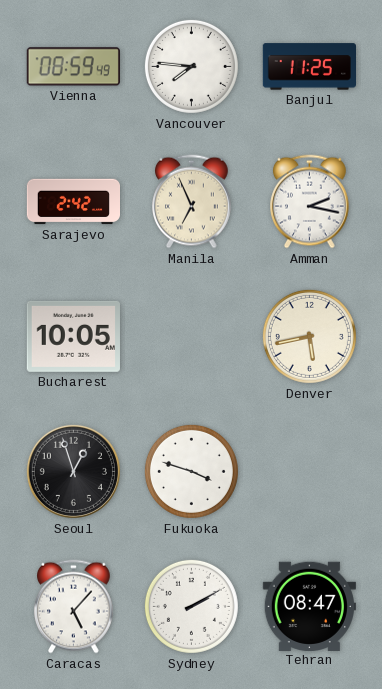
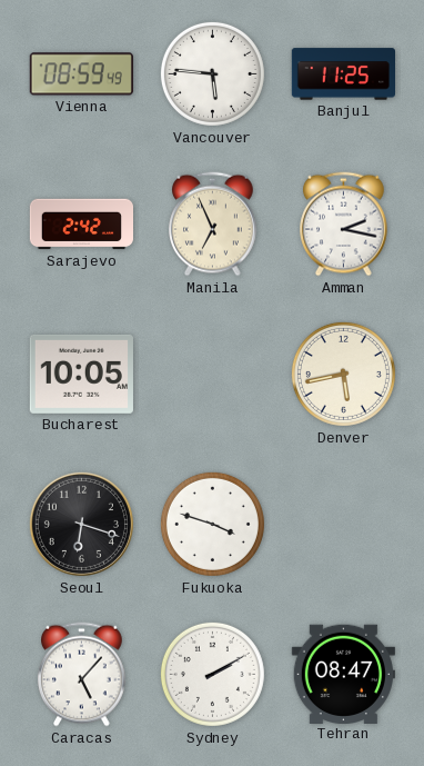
Vancouver: 7:46 -> 5:46 (212, 73)
Seoul: 12:57 -> 6:18 (81, 524)
